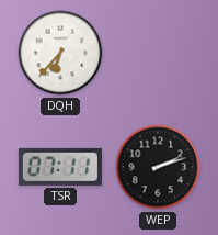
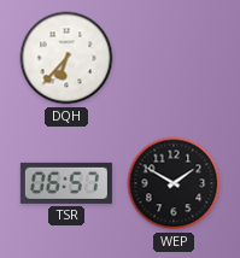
TSR: 07:11 -> 06:57 (66, 183)
WEP: 2:12 -> 1:50 (174, 183)
